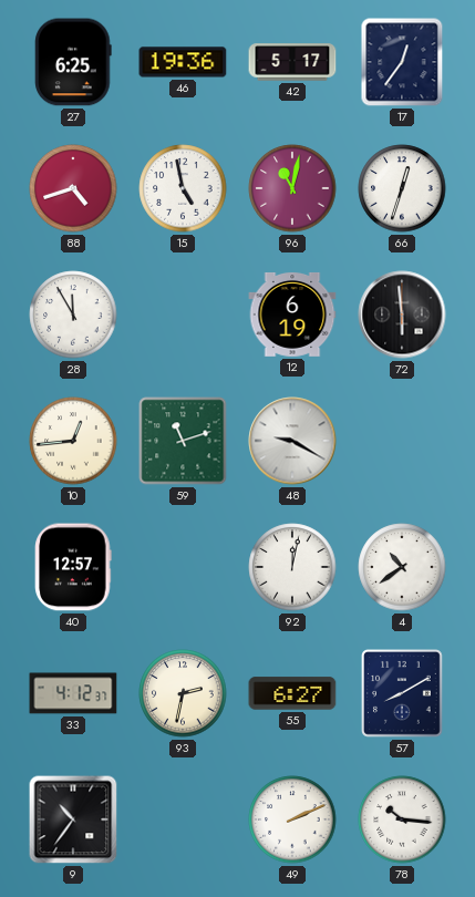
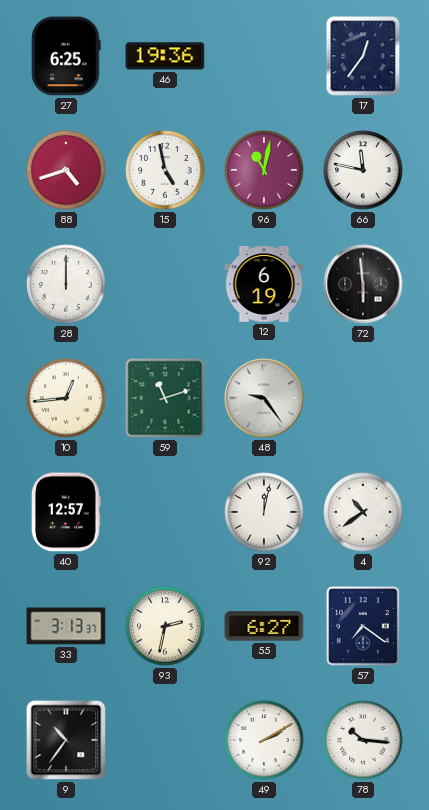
42: 5:17 -> none (292, 62)
66: 12:33 -> 11:47 (363, 170)
28: 11:55 -> 12:00 (66, 284)
48: 9:20 -> 9:24 (264, 398)
33: 4:12 -> 3:13 (66, 626)
57: 8:10 -> 7:21 (364, 627)
49: 2:11 -> 2:10 (264, 740)
